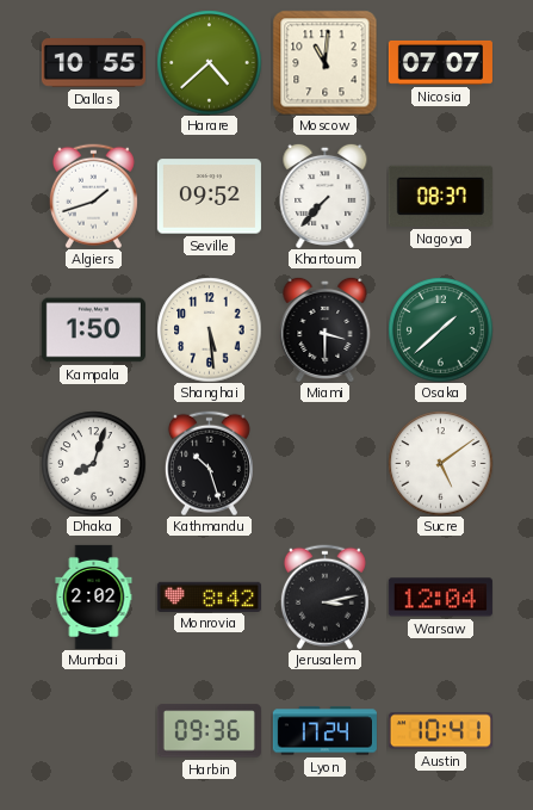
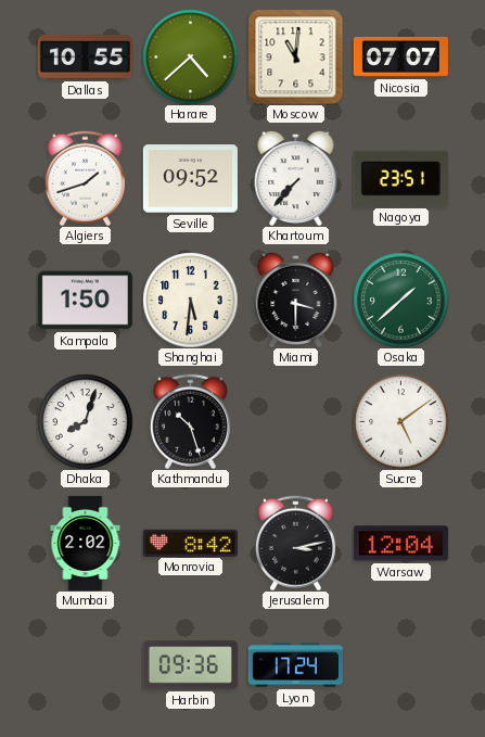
Nagoya: 08:37 -> 23:51 (400, 178)
Shanghai: 5:29 -> 5:31 (190, 300)
Austin: 10:41 -> none (440, 731)
